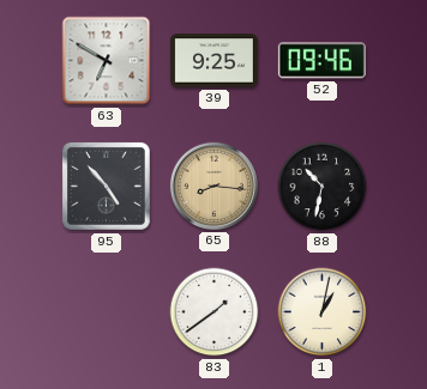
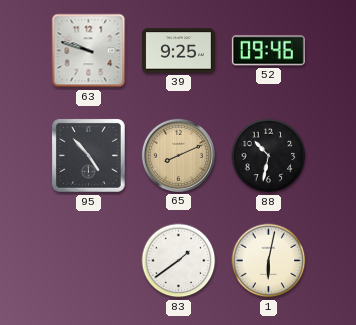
63: 6:50 -> 9:48 (89, 51)
65: 8:16 -> 8:11 (178, 155)
1: 1:02 -> 6:02 (269, 261)
